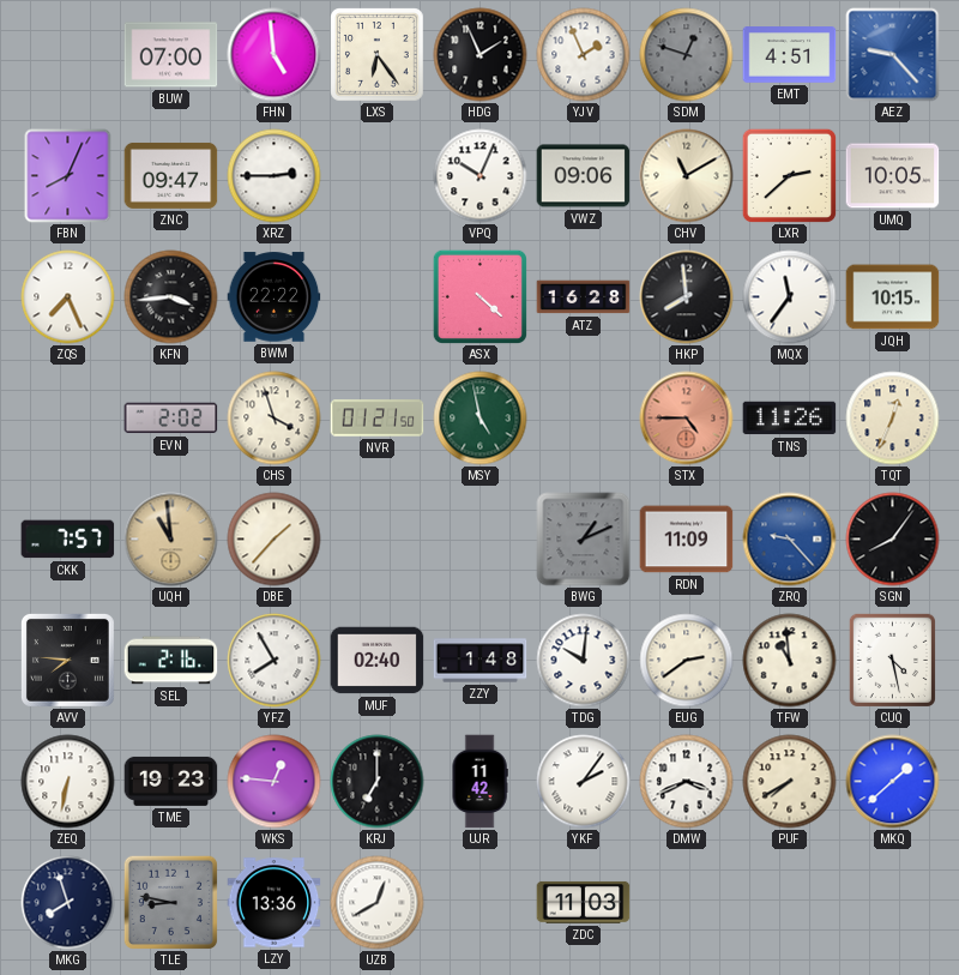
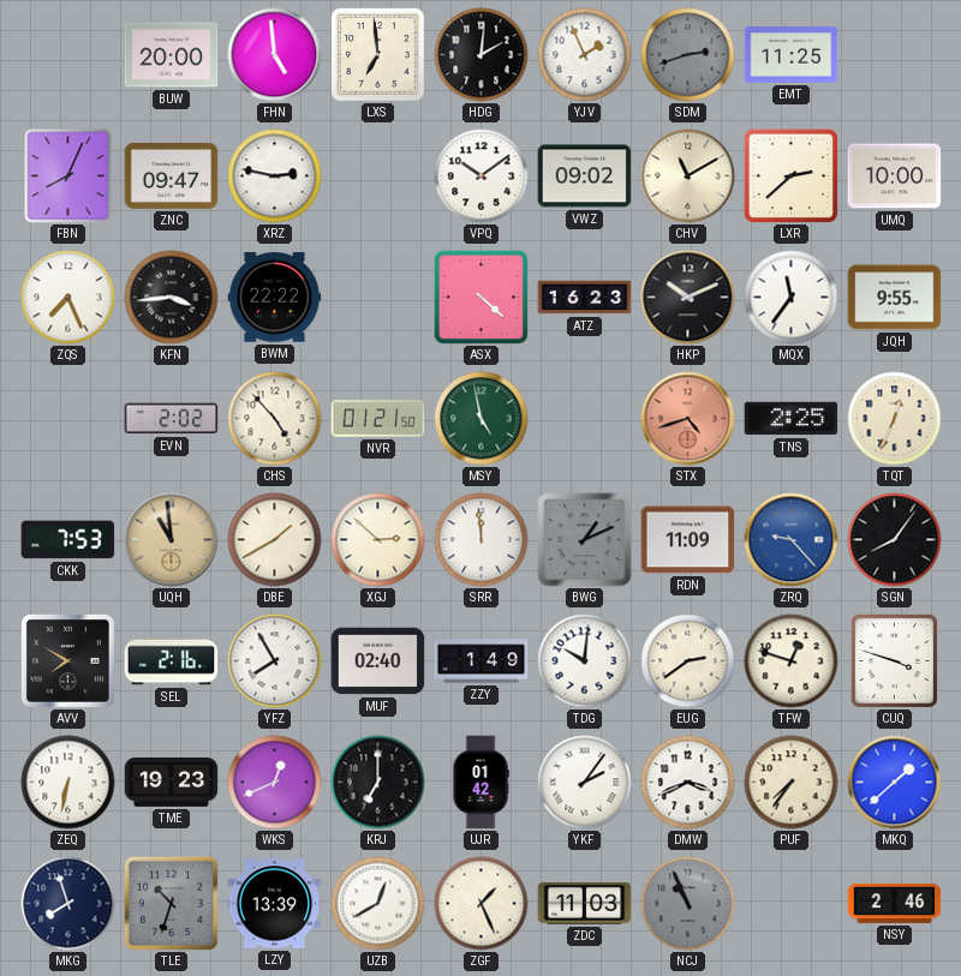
BUW: 07:00 -> 20:00 (172, 55)
LXS: 6:24 -> 6:59 (378, 55)
HDG: 1:56 -> 2:01 (482, 55)
SDM: 12:48 -> 2:42 (688, 55)
EMT: 4:51 -> 11:25 (792, 55)
AEZ: 9:23 -> none (893, 55)
XRZ: 2:45 -> 2:47 (275, 176)
VPQ: 10:04 -> 10:09 (482, 176)
VWZ: 09:06 -> 09:02 (585, 176)
UMQ: 10:05 -> 10:00 (895, 176)
ATZ: 16:28 -> 16:23 (585, 298)
HKP: 7:59 -> 10:11 (688, 298)
JQH: 10:15 -> 9:55 (895, 298)
CHS: 3:57 -> 4:53 (275, 419)
STX: 4:45 -> 4:42 (688, 419)
TNS: 11:26 -> 2:25 (792, 419)
CKK: 7:57 -> 7:53 (68, 540)
DBE: 1:37 -> 1:40 (275, 540)
XGJ: none -> 2:52 (378, 540)
SRR: none -> 11:59 (482, 540)
AVV: 7:46 -> 7:50 (67, 660)
ZZY: 1:48 -> 1:49 (482, 661)
TFW: 10:59 -> 12:48 (792, 661)
CUQ: 4:28 -> 3:48 (894, 660)
WKS: 12:46 -> 12:41 (275, 783)
UJR: 11:42 -> 01:42 (480, 783)
PUF: 7:40 -> 7:36 (792, 783)
TLE: 8:47 -> 10:33 (171, 903)
LZY: 13:36 -> 13:39 (275, 904)
ZGF: none -> 1:26 (482, 904)
NCJ: none -> 10:56 (688, 904)
NSY: none -> 2:46 (895, 903)
